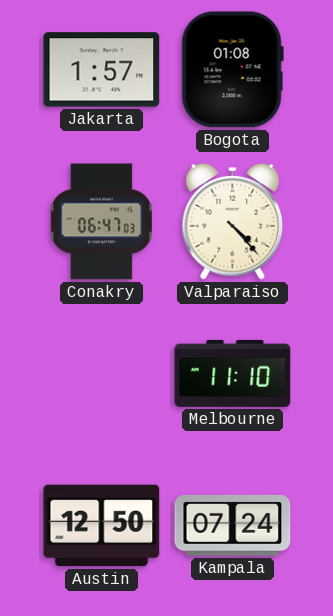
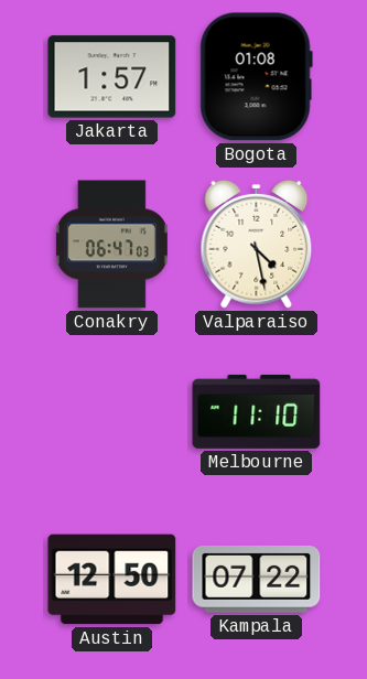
Valparaiso: 4:23 -> 4:28 (257, 244)
Kampala: 07:24 -> 07:22 (257, 579)
